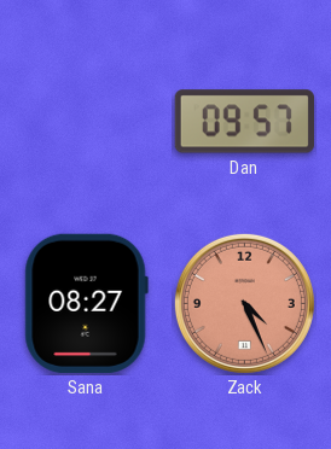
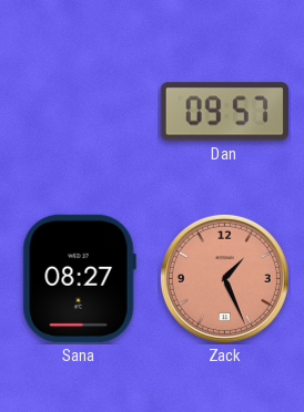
Zack: 4:26 -> 1:26 (224, 278)
